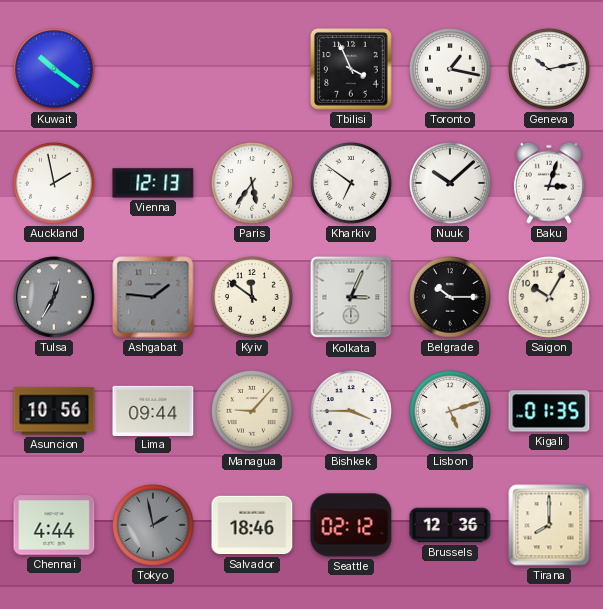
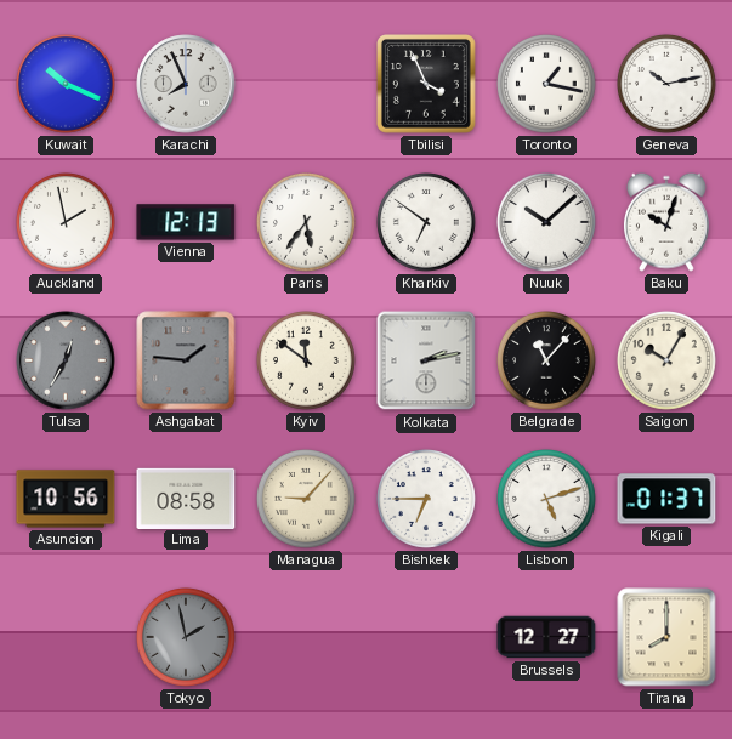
Kuwait: 10:21 -> 10:19 (67, 85)
Karachi: none -> 7:56 (186, 84)
Baku: 3:03 -> 10:03 (666, 222)
Kolkata: 3:04 -> 2:13 (426, 360)
Belgrade: 10:15 -> 11:07 (547, 362)
Lima: 09:44 -> 08:58 (186, 498)
Bishkek: 3:45 -> 6:45 (427, 500)
Kigali: 01:35 -> 01:37 (666, 499)
Chennai: 4:44 -> none (54, 525)
Salvador: 18:46 -> none (252, 525)
Seattle: 02:12 -> none (351, 525)
Brussels: 12:36 -> 12:27 (546, 637)
